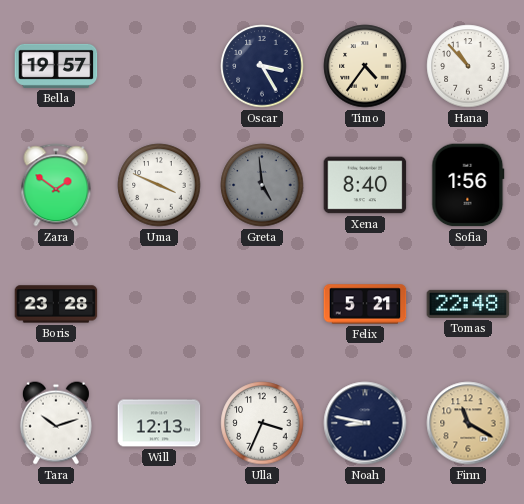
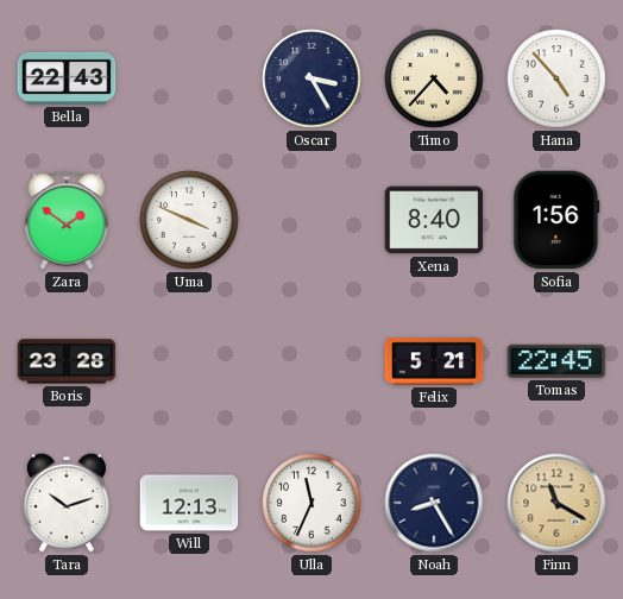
Bella: 19:57 -> 22:43 (67, 78)
Timo: 4:36 -> 4:37 (434, 78)
Hana: 10:53 -> 4:53 (556, 78)
Greta: 4:59 -> none (262, 185)
Tomas: 22:48 -> 22:45 (556, 361)
Ulla: 3:34 -> 11:34 (311, 503)
Noah: 8:47 -> 8:25 (434, 503)
